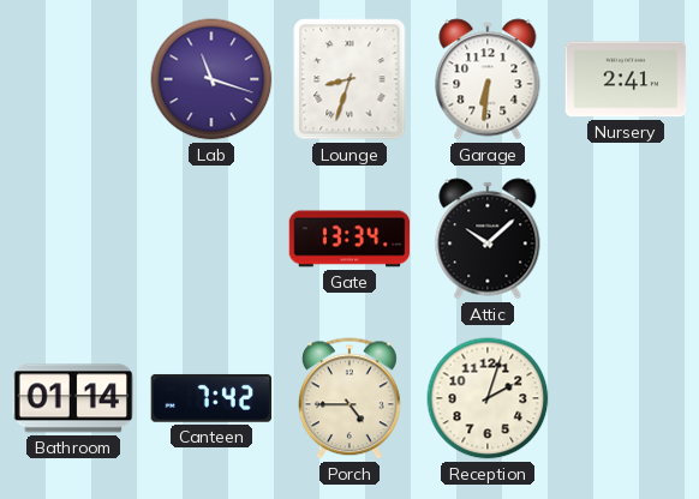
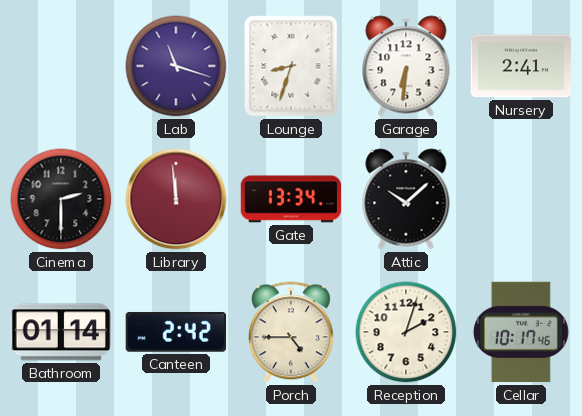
Cinema: none -> 2:30 (61, 199)
Library: none -> 11:59 (176, 199)
Canteen: 7:42 -> 2:42 (175, 332)
Cellar: none -> 10:17 (522, 332)
